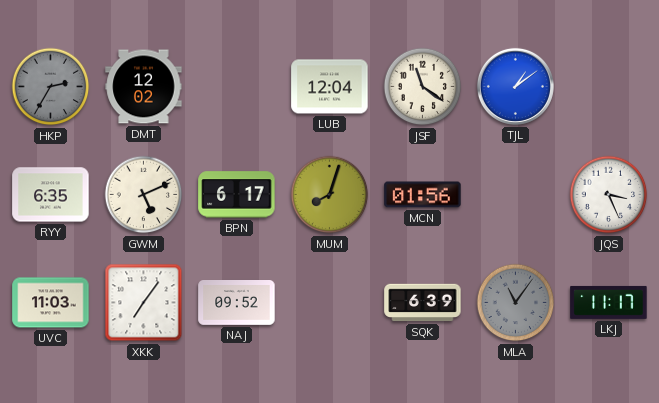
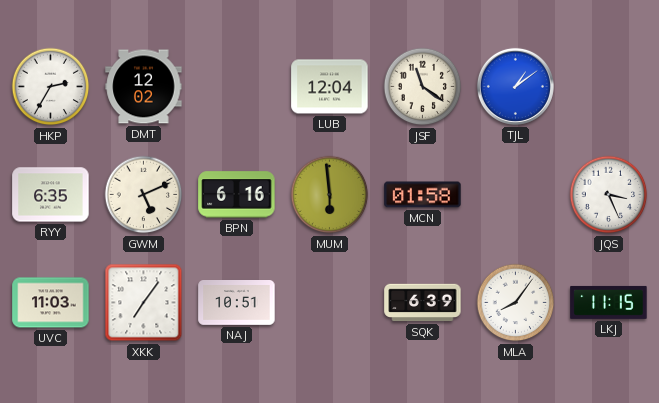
HKP dial: grey -> white (51, 87)
BPN: 6:17 -> 6:16 (237, 195)
MUM: 8:03 -> 5:59 (330, 195)
MCN: 01:56 -> 01:58 (423, 195)
NAJ: 09:52 -> 10:51 (237, 303)
MLA: 11:06 -> 8:06 (516, 303)
MLA dial: grey -> white (516, 303)
LKJ: 11:17 -> 11:15 (609, 302)
